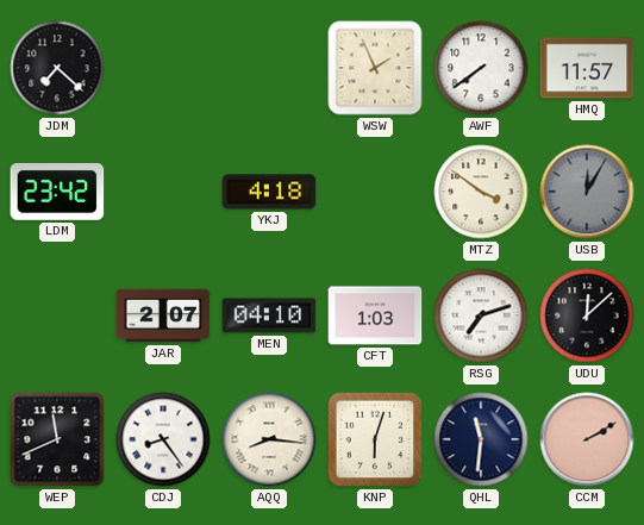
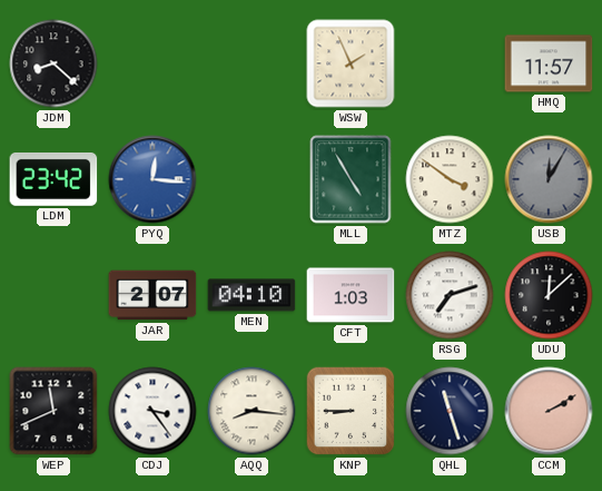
JDM: 7:22 -> 8:22 (53, 63)
AWF: 7:39 -> none (481, 68)
PYQ: none -> 12:16 (152, 179)
YKJ: 4:18 -> none (269, 192)
MLL: none -> 4:55 (351, 179)
CDJ: 8:24 -> 3:24 (152, 411)
KNP: 6:03 -> 8:45 (351, 411)
QHL: 11:31 -> 11:27 (450, 411)
